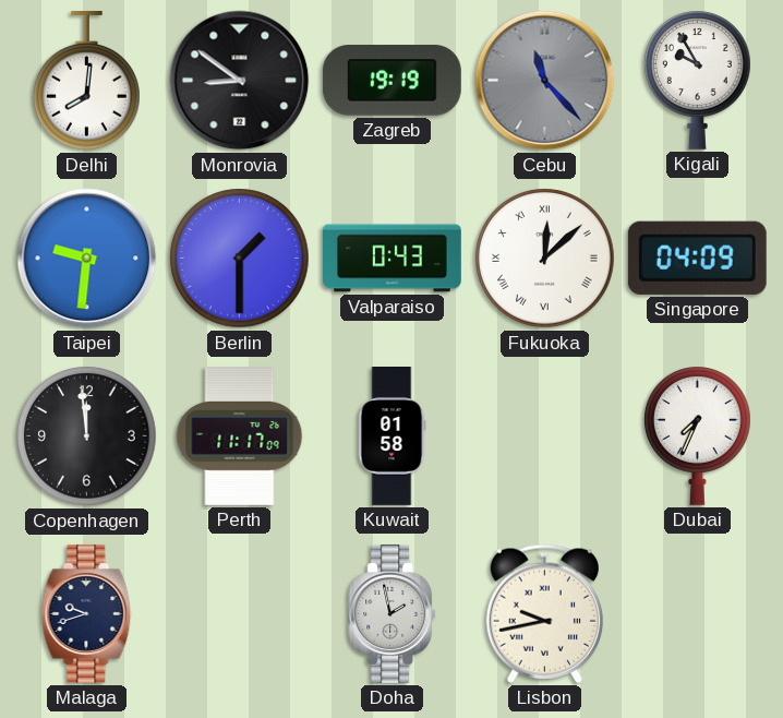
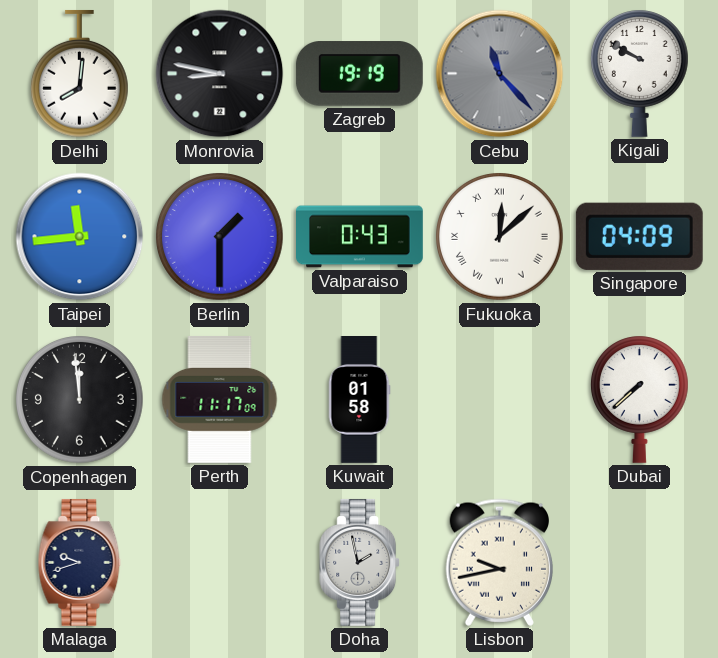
Monrovia: 8:51 -> 8:47 (220, 74)
Kigali: 9:55 -> 9:50 (640, 73)
Taipei: 9:31 -> 11:44 (80, 237)
Dubai: 7:34 -> 7:38 (640, 399)
